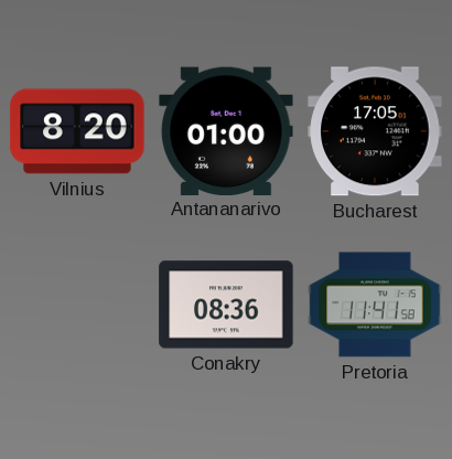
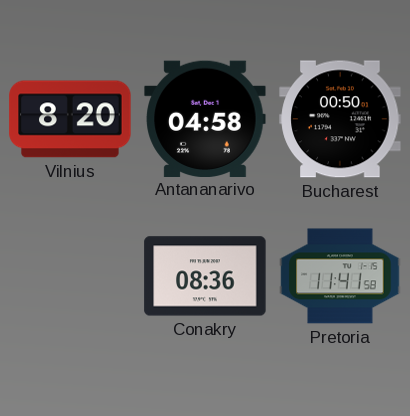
Antananarivo: 01:00 -> 04:58 (205, 118)
Bucharest: 17:05 -> 00:50 (340, 119)
